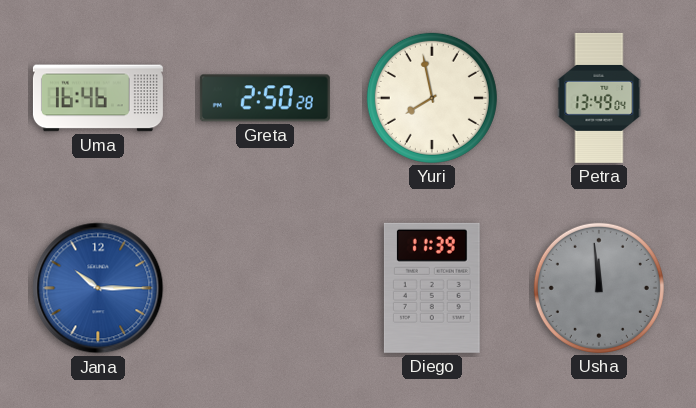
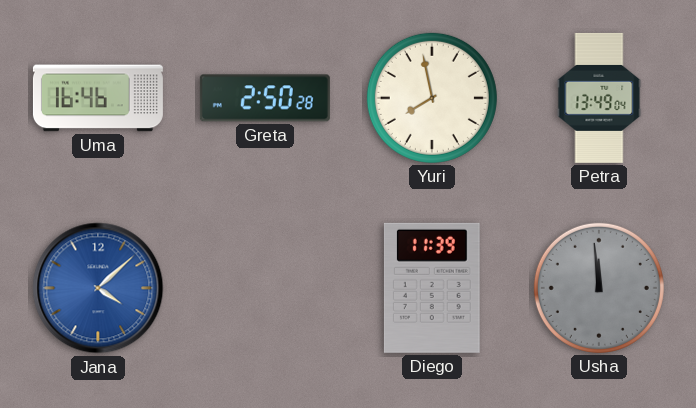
Jana: 10:15 -> 4:08 (98, 288)
